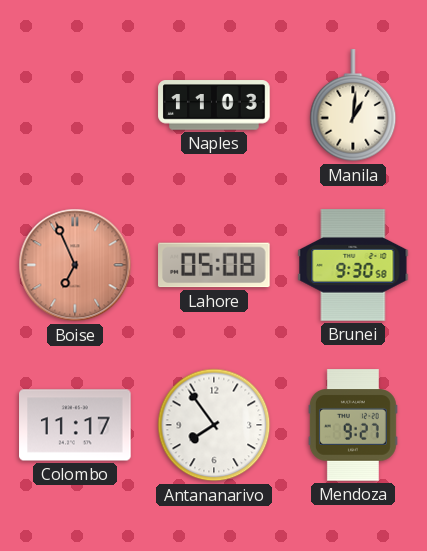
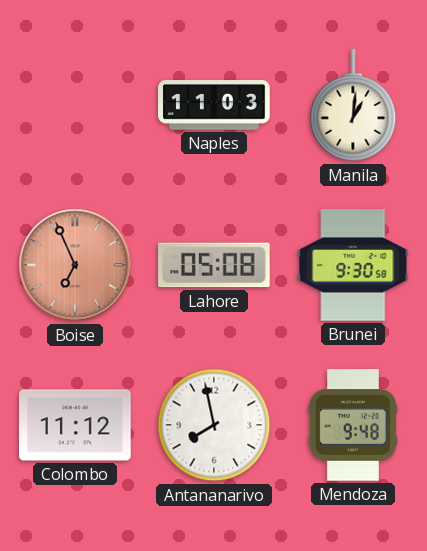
Colombo: 11:17 -> 11:12 (75, 425)
Antananarivo: 7:54 -> 7:58 (214, 425)
Mendoza: 9:27 -> 9:48 (353, 425)
